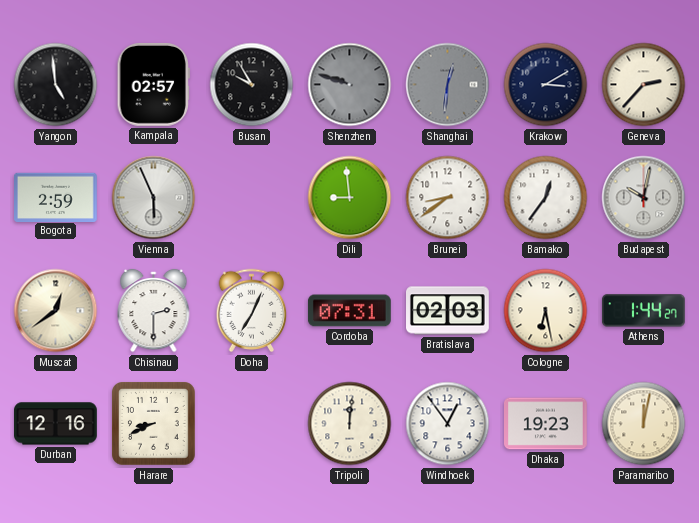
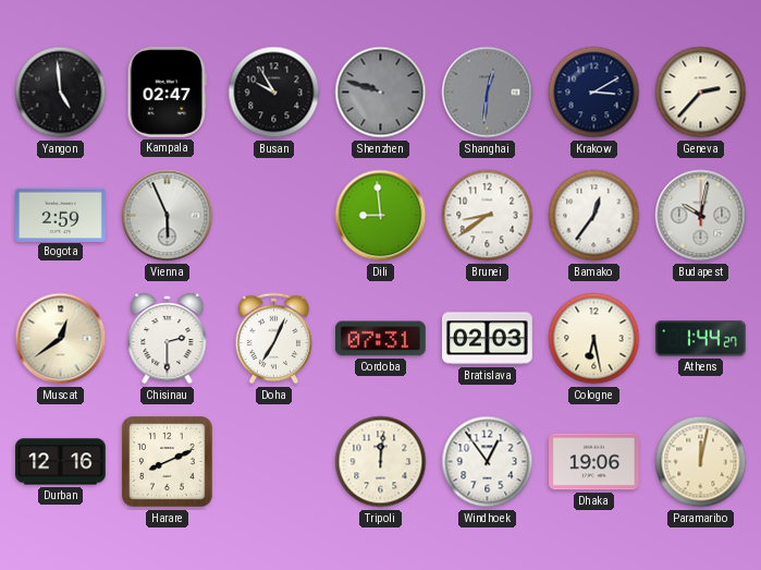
Kampala: 02:57 -> 02:47 (167, 92)
Harare: 8:41 -> 8:11 (168, 462)
Dhaka: 19:23 -> 19:06 (594, 462)
